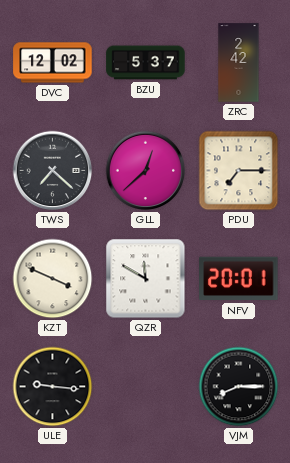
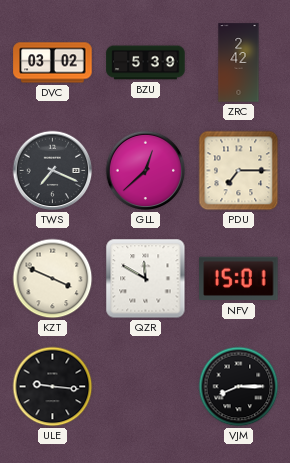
DVC: 12:02 -> 03:02 (53, 63)
BZU: 5:37 -> 5:39 (146, 63)
TWS: 7:22 -> 7:19 (53, 171)
NFV: 20:01 -> 15:01 (239, 279)
